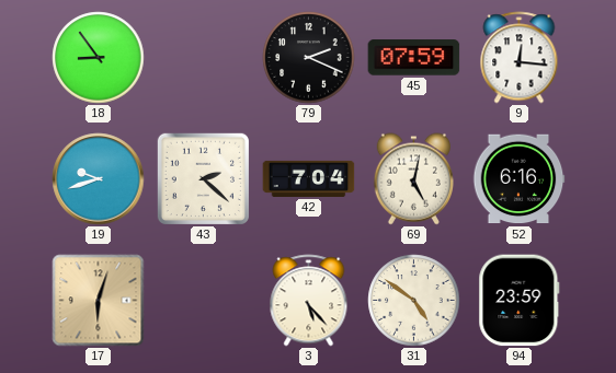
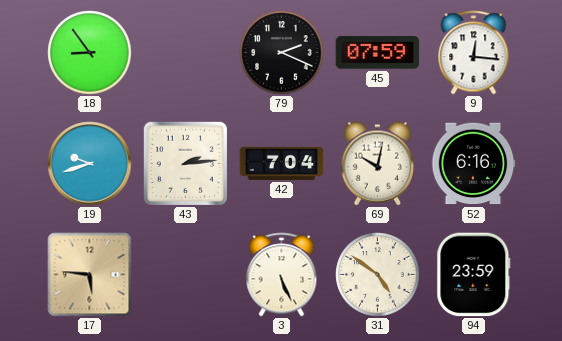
43: 2:22 -> 2:14 (185, 163)
69: 5:02 -> 10:02 (377, 164)
17: 6:03 -> 5:46 (90, 275)
3: 5:23 -> 5:26 (282, 275)
